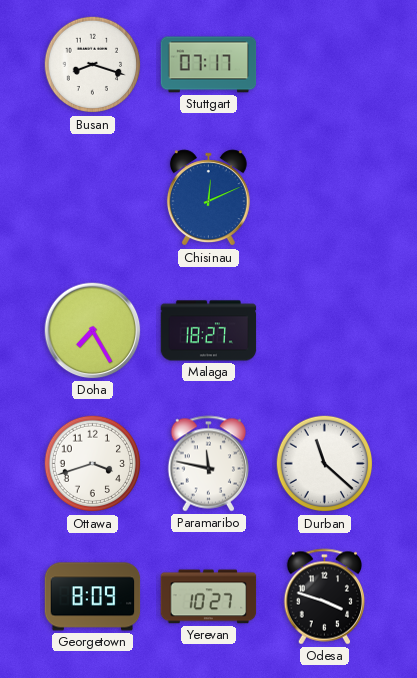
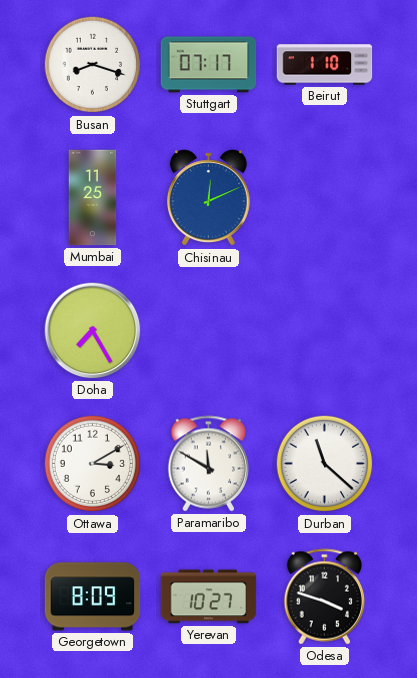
Beirut: none -> 1:10 (325, 65)
Mumbai: none -> 11:25 (93, 198)
Malaga: 18:27 -> none (209, 331)
Ottawa: 3:42 -> 3:10 (93, 464)
Paramaribo: 11:47 -> 11:50 (209, 464)
